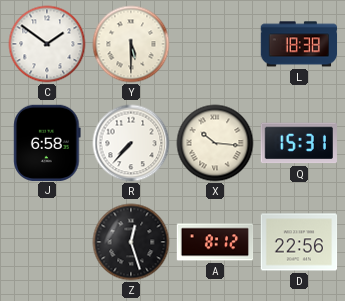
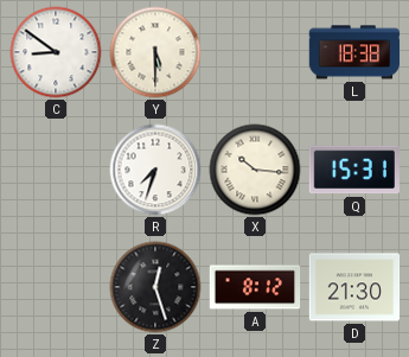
C: 1:51 -> 8:51 (56, 52)
J: 6:58 -> none (47, 142)
R: 7:37 -> 7:33 (155, 170)
D: 22:56 -> 21:30 (354, 287)
